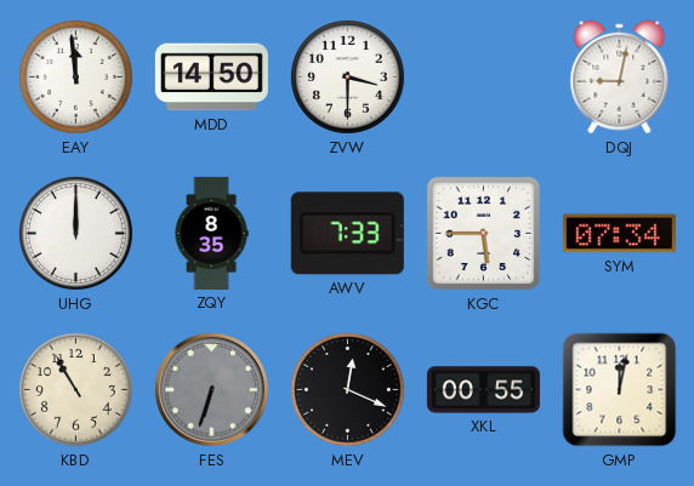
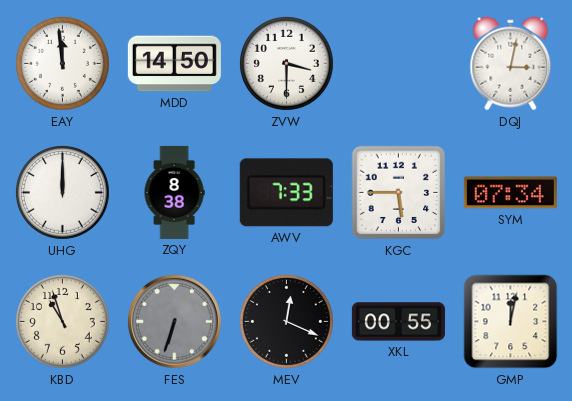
DQJ: 9:02 -> 3:02 (511, 64)
ZQY: 8:35 -> 8:38 (174, 192)
KBD: 10:55 -> 10:57 (62, 321)
